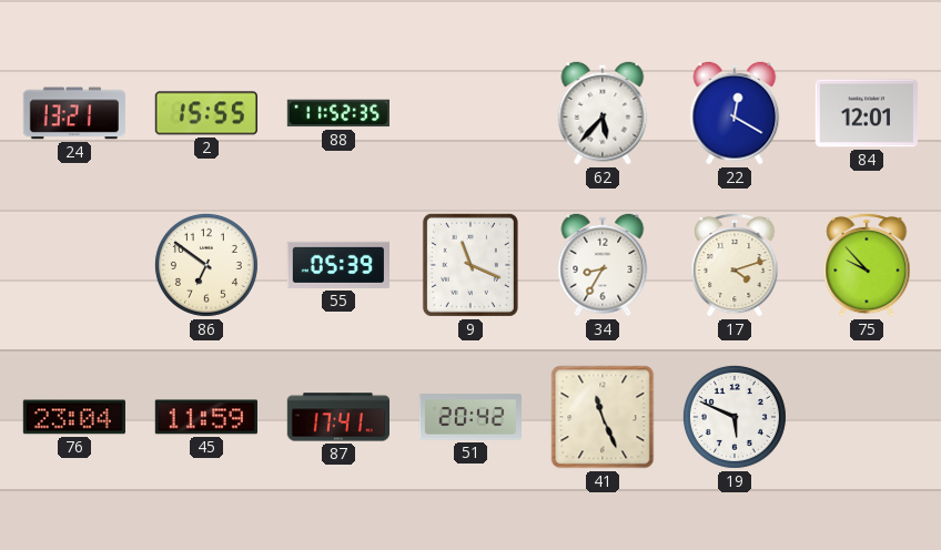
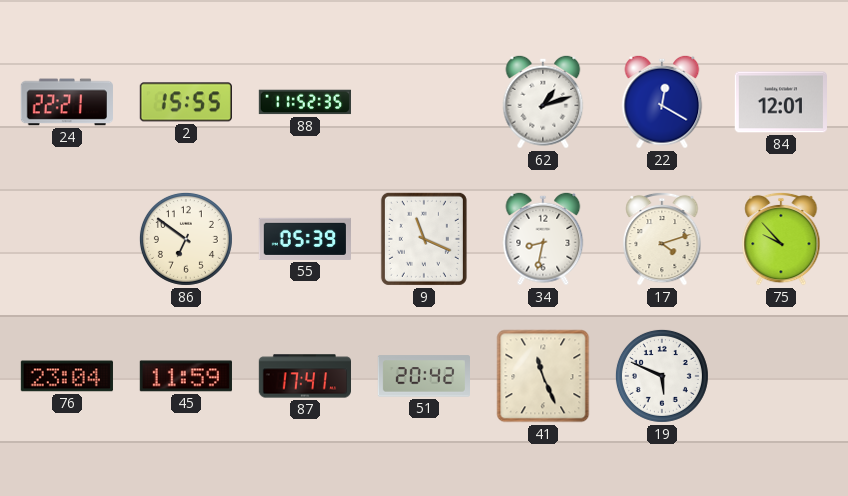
24: 13:21 -> 22:21 (67, 102)
62: 5:37 -> 1:12 (543, 102)
34: 8:35 -> 8:32 (543, 239)
